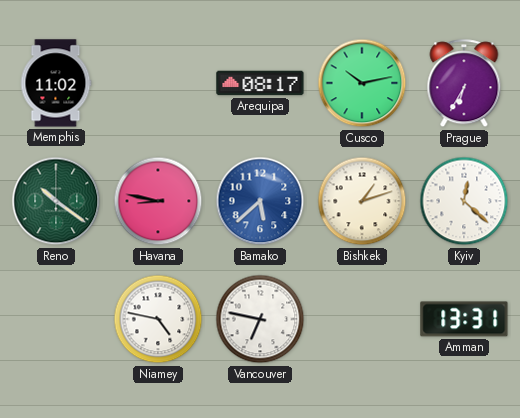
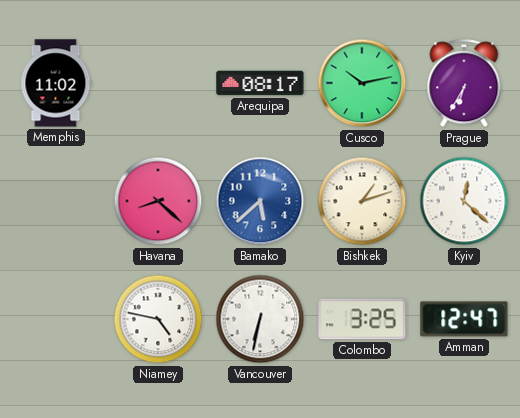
Reno: 10:21 -> none (56, 201)
Havana: 8:47 -> 8:22 (158, 201)
Vancouver: 6:47 -> 6:32 (260, 319)
Colombo: none -> 3:25 (362, 319)
Amman: 13:31 -> 12:47 (464, 319)
